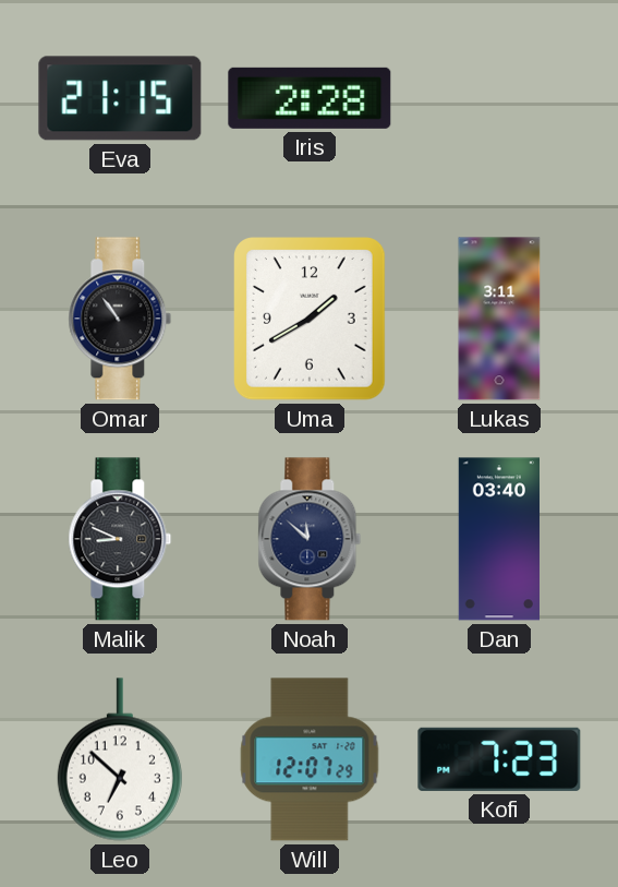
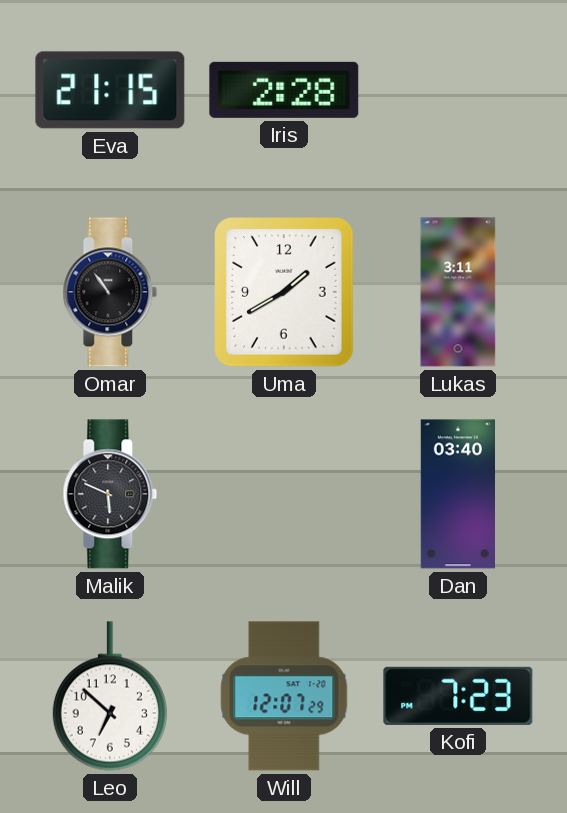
Malik: 8:49 -> 5:49 (110, 494)
Noah: 11:52 -> none (310, 539)
